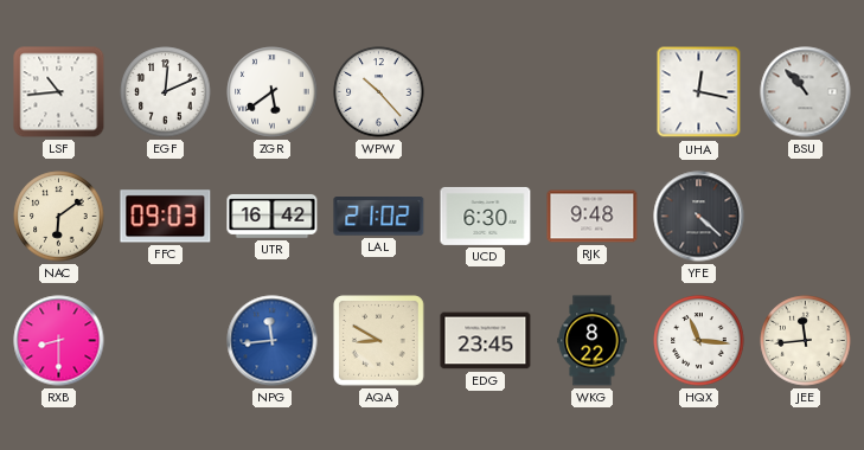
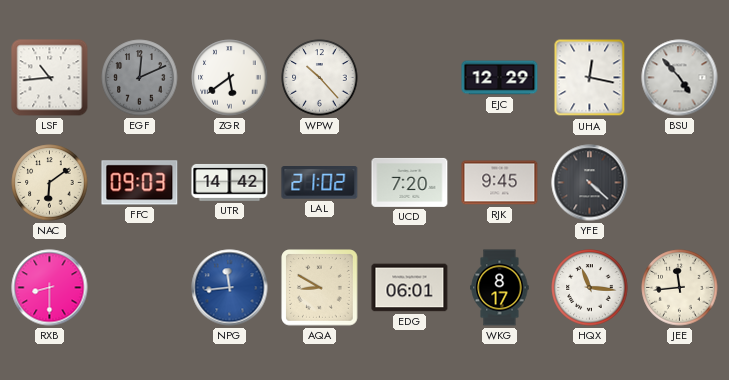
EGF dial: white -> grey (140, 78)
EJC: none -> 12:29 (500, 78)
BSU: 10:53 -> 4:53 (680, 78)
UTR: 16:42 -> 14:42 (230, 183)
UCD: 6:30 -> 7:20 (410, 182)
RJK: 9:48 -> 9:45 (500, 183)
EDG: 23:45 -> 06:01 (410, 288)
WKG: 8:22 -> 8:17 (500, 288)
